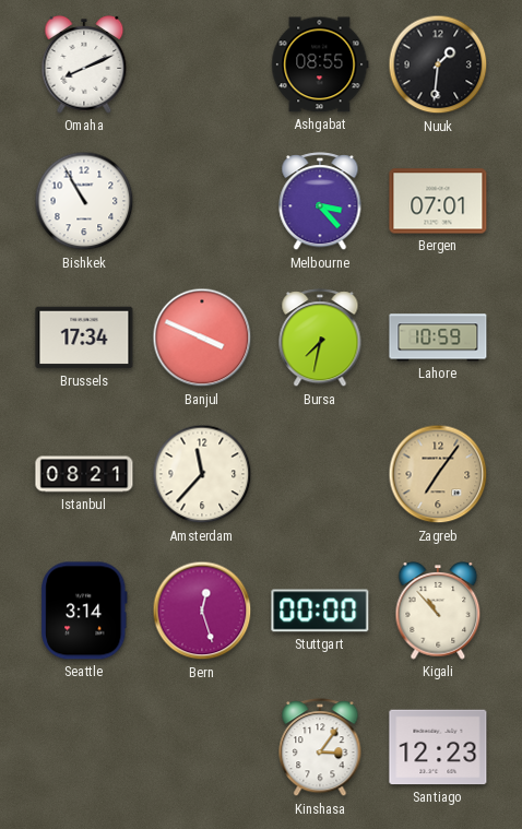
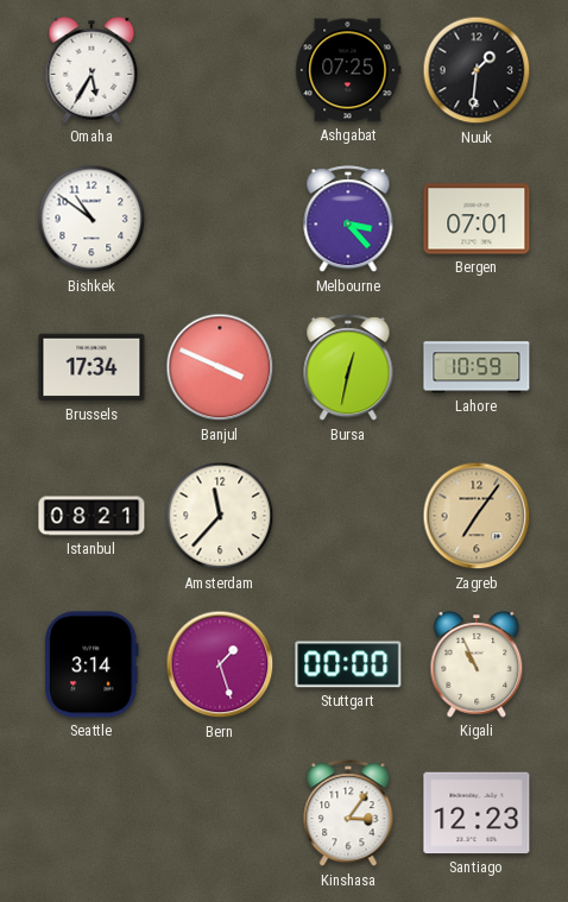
Omaha: 8:11 -> 5:35 (91, 70)
Ashgabat: 08:55 -> 07:25 (348, 70)
Bishkek: 10:55 -> 10:51 (91, 219)
Bursa: 7:32 -> 12:32 (348, 368)
Bern: 12:27 -> 1:27 (220, 664)
Kigali: 10:53 -> 10:56 (477, 664)
